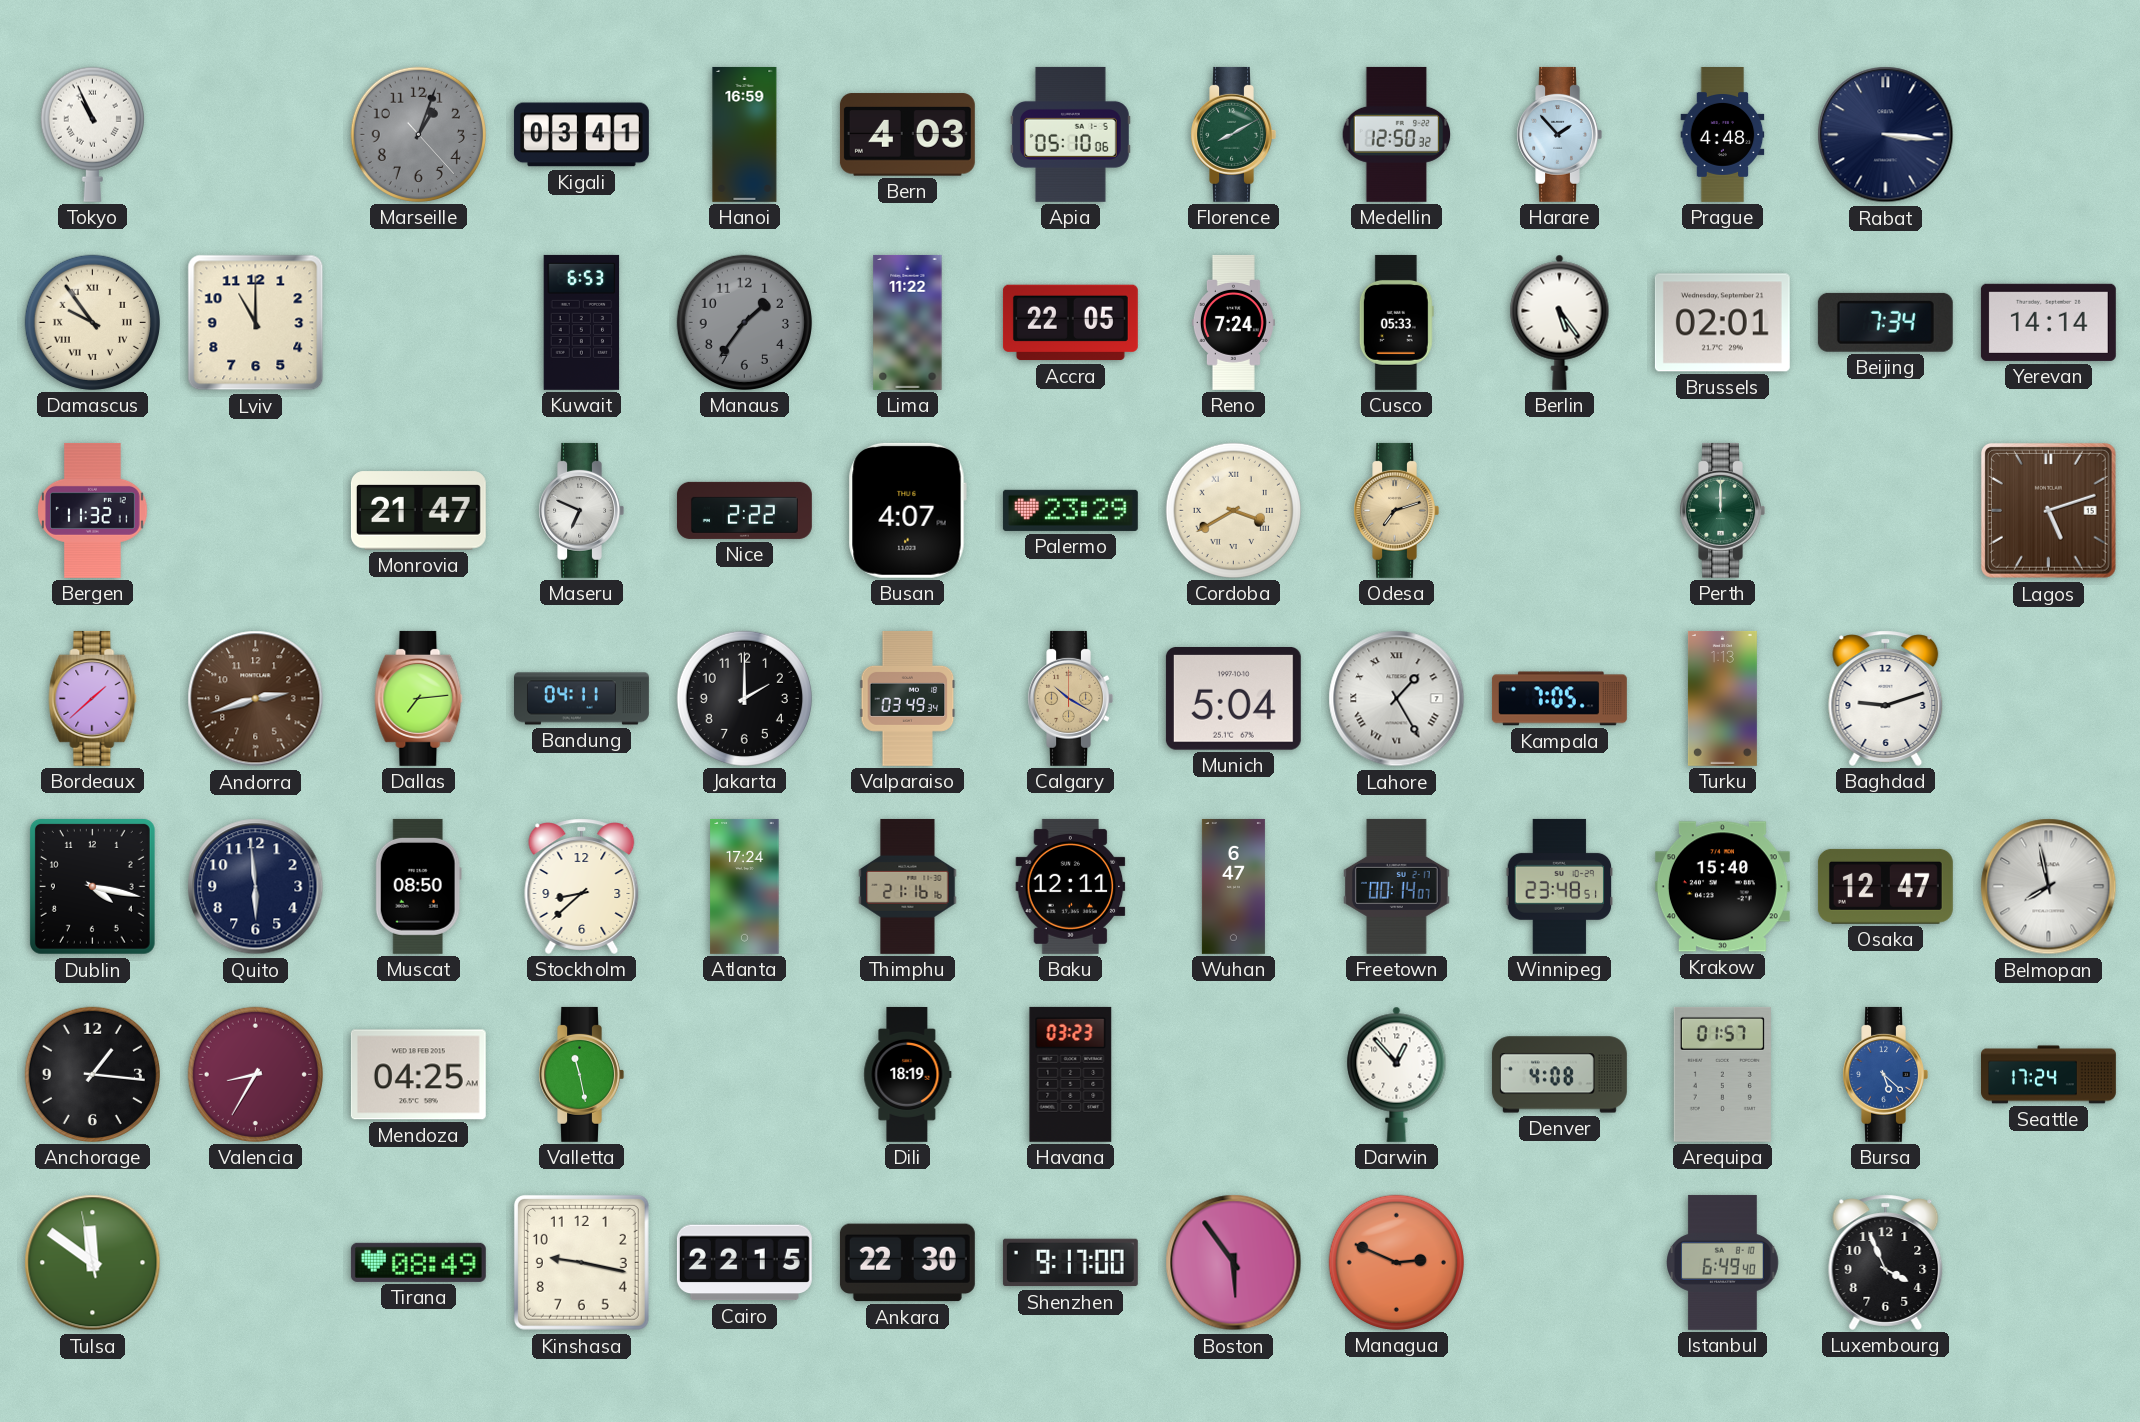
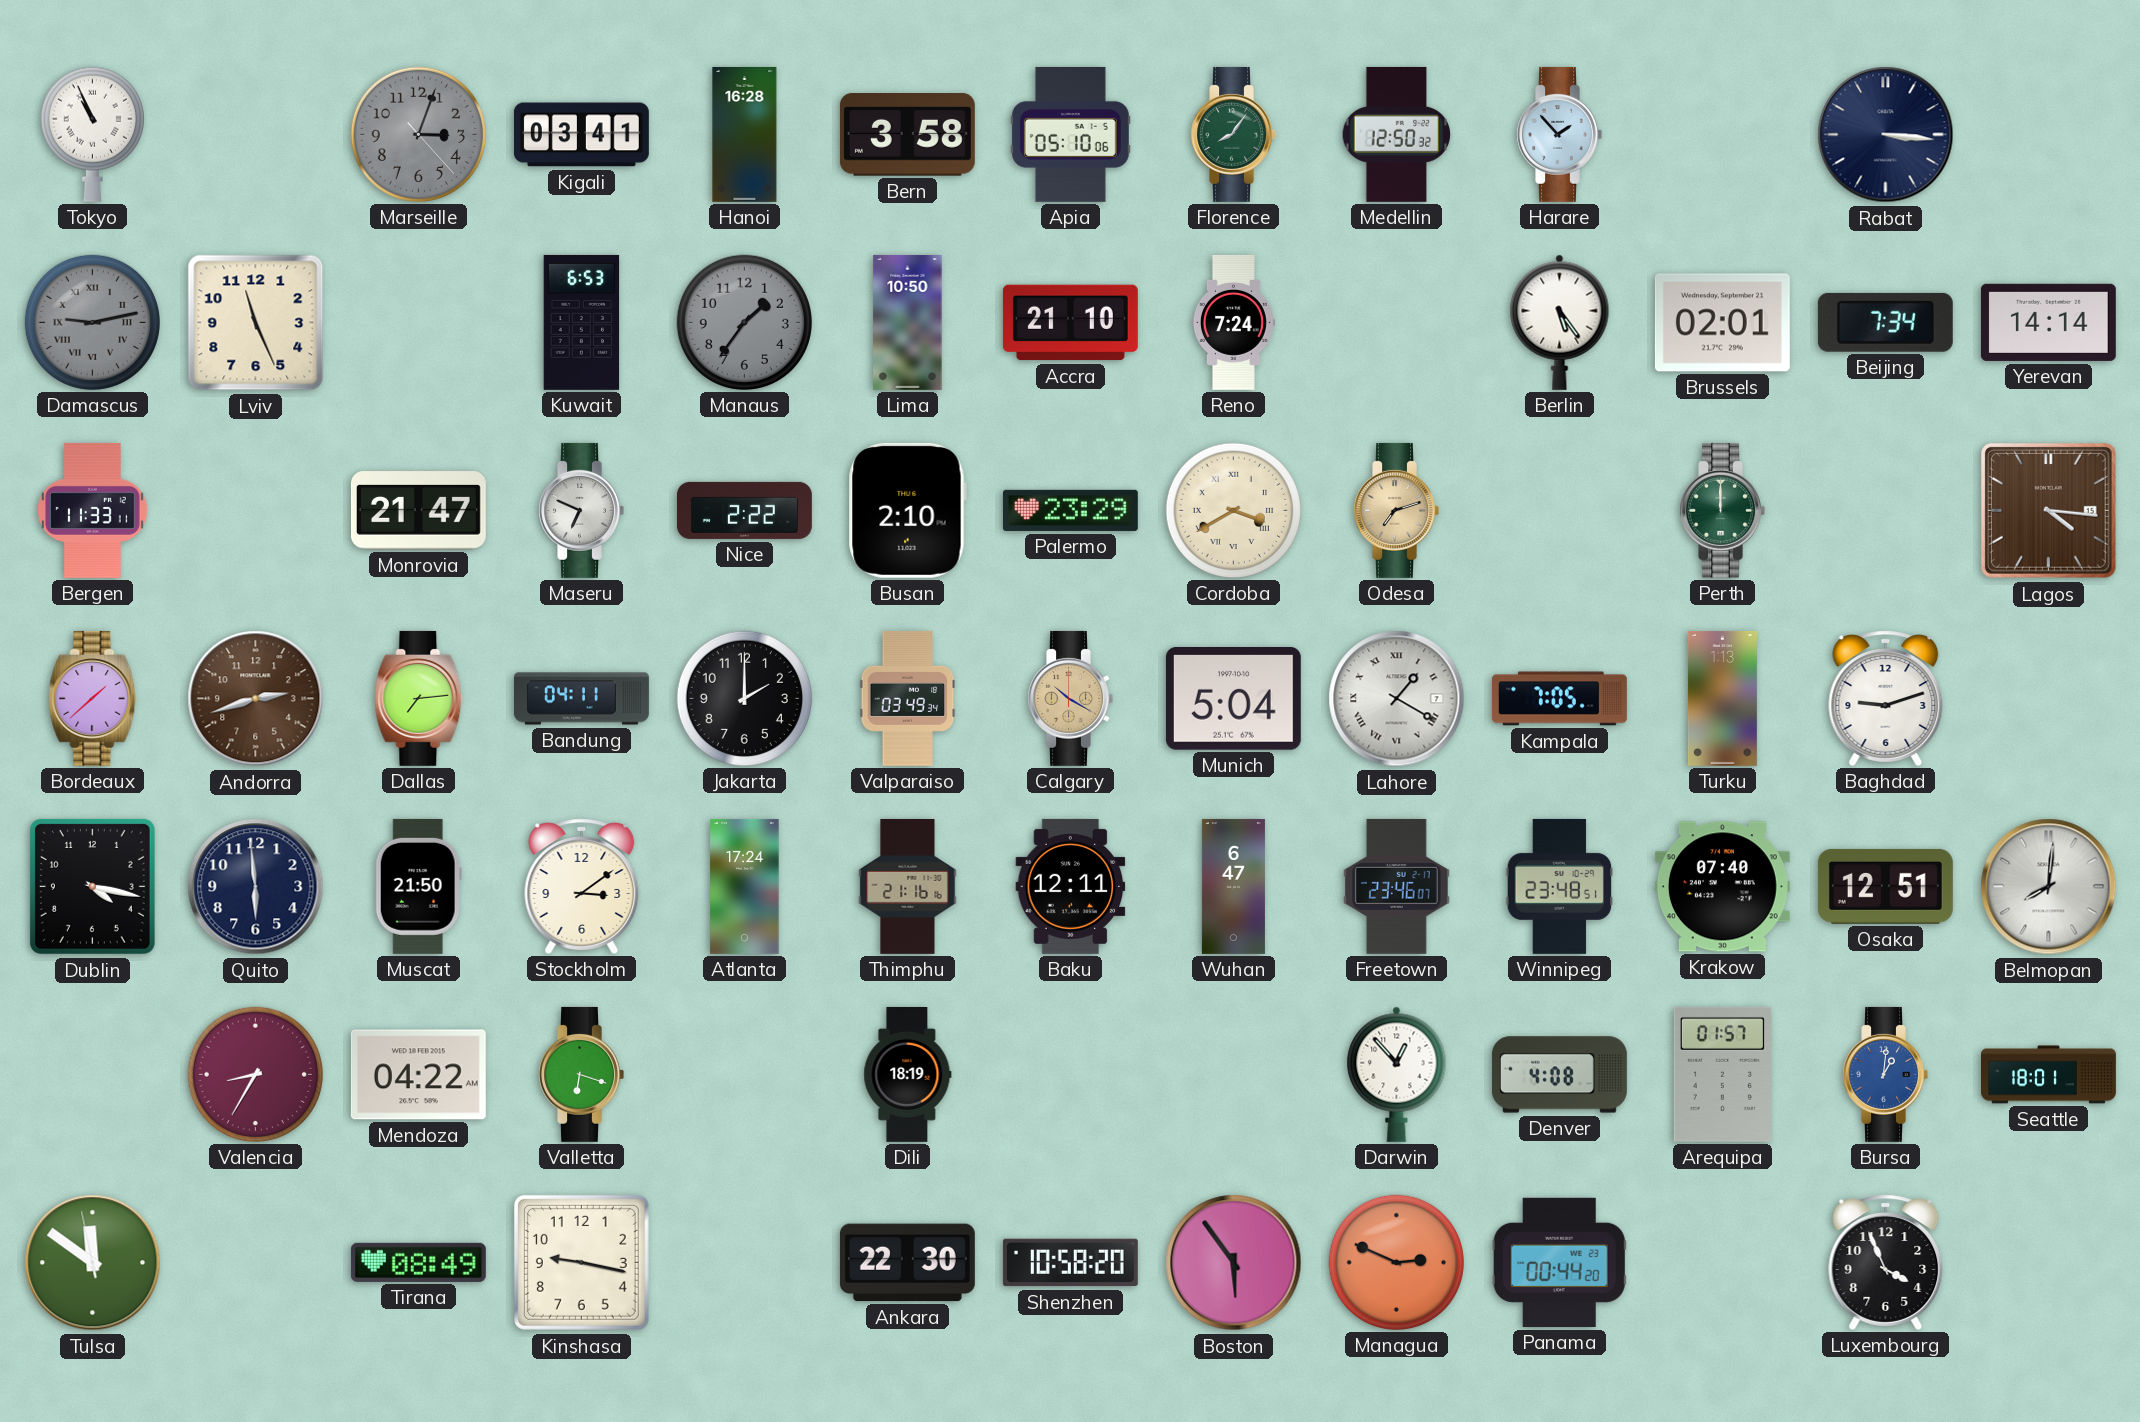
Marseille: 1:03 -> 3:03 (418, 134)
Hanoi: 16:59 -> 16:28 (745, 134)
Bern: 4:03 -> 3:58 (907, 135)
Florence: 8:10 -> 8:06 (1233, 134)
Prague: 4:48 -> none (1723, 135)
Damascus: 9:54 -> 9:13 (92, 322)
Damascus dial: cream -> grey (92, 322)
Lviv: 11:00 -> 11:26 (256, 323)
Lima: 11:22 -> 10:50 (908, 322)
Accra: 22:05 -> 21:10 (1070, 323)
Cusco: 05:33 -> none (1396, 322)
Bergen: 11:32 -> 11:33 (93, 510)
Busan: 4:07 -> 2:10 (907, 510)
Lagos: 5:12 -> 4:16 (2048, 510)
Lahore: 1:25 -> 1:20 (1397, 699)
Muscat: 08:50 -> 21:50 (418, 886)
Stockholm: 8:38 -> 3:09 (582, 886)
Freetown: 00:14 -> 23:46 (1396, 886)
Krakow: 15:40 -> 07:40 (1722, 887)
Osaka: 12:47 -> 12:51 (1885, 886)
Belmopan: 7:58 -> 8:01 (2049, 887)
Anchorage: 1:16 -> none (92, 1074)
Mendoza: 04:25 -> 04:22 (418, 1075)
Valletta: 11:28 -> 6:18 (581, 1074)
Havana: 03:23 -> none (1071, 1074)
Bursa: 5:22 -> 1:01 (1885, 1074)
Seattle: 17:24 -> 18:01 (2049, 1075)
Cairo: 22:15 -> none (744, 1263)
Shenzhen: 9:17 -> 10:58 (1070, 1263)
Panama: none -> 00:44 (1559, 1262)
Istanbul: 6:49 -> none (1723, 1262)
